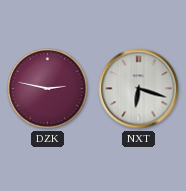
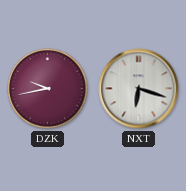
DZK: 2:47 -> 9:43 (48, 89)
